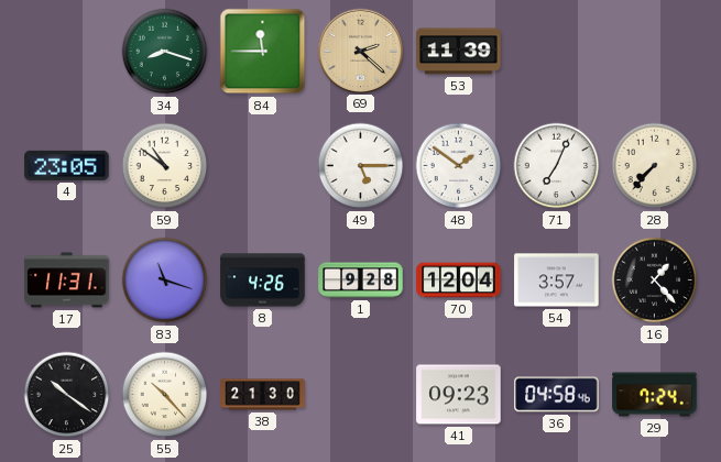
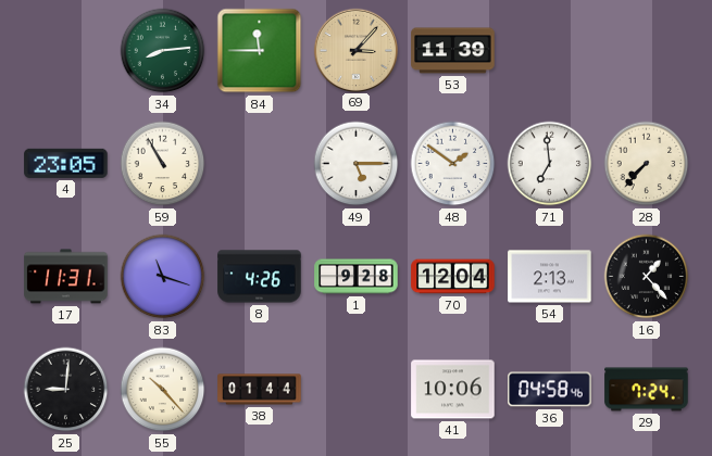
34: 8:18 -> 8:14 (163, 51)
69: 2:22 -> 3:07 (355, 50)
59: 10:51 -> 10:55 (163, 164)
71: 7:04 -> 6:59 (550, 164)
54: 3:57 -> 2:13 (550, 277)
25: 10:21 -> 9:01 (66, 390)
38: 21:30 -> 01:44 (260, 390)
41: 09:23 -> 10:06 (453, 390)
